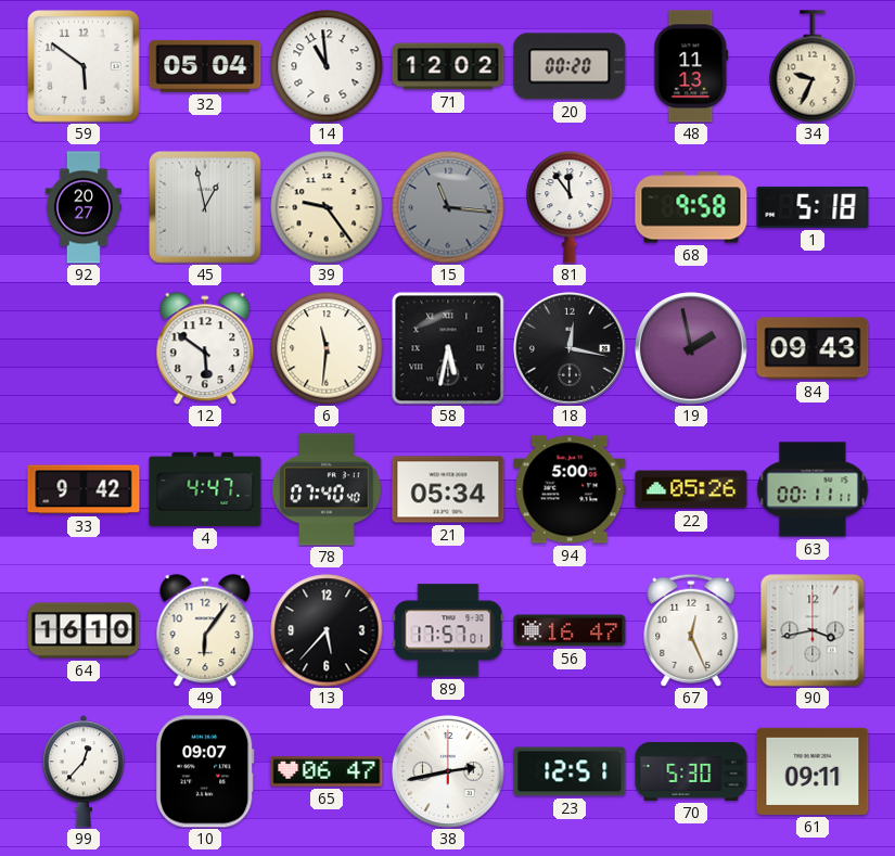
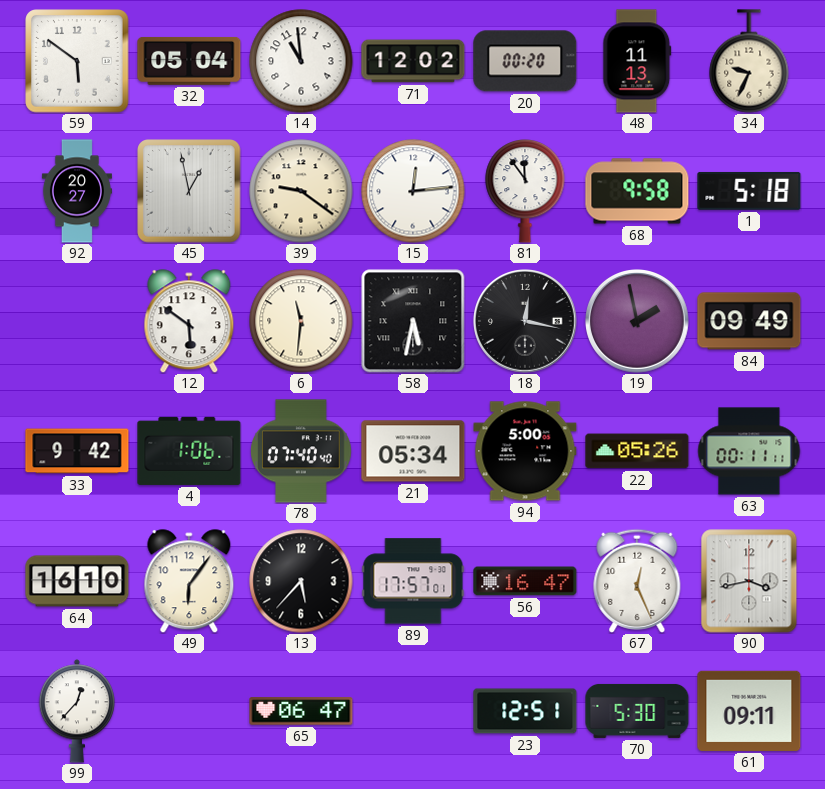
39: 9:24 -> 9:21 (301, 191)
15: 11:16 -> 12:14 (413, 191)
15 dial: grey -> white (413, 191)
84: 09:43 -> 09:49 (749, 321)
4: 4:47 -> 1:06 (189, 451)
10: 09:07 -> none (205, 771)
38: 2:43 -> none (449, 772)
